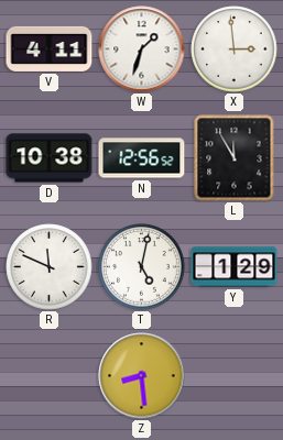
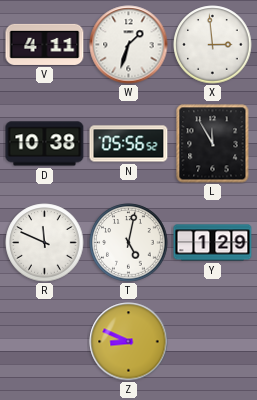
N: 12:56 -> 05:56 (129, 144)
Z: 8:29 -> 8:49 (129, 342)
